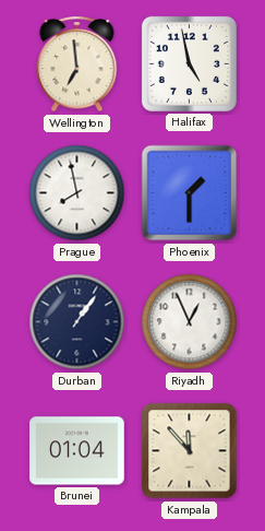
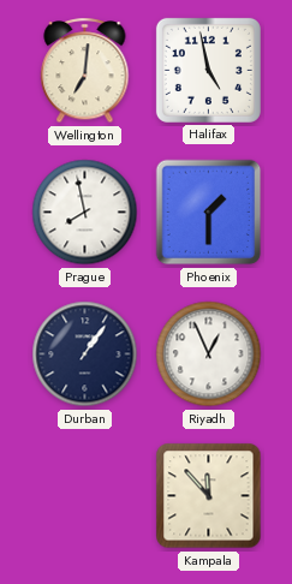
Wellington: 6:59 -> 7:01 (85, 71)
Brunei: 01:04 -> none (77, 451)
